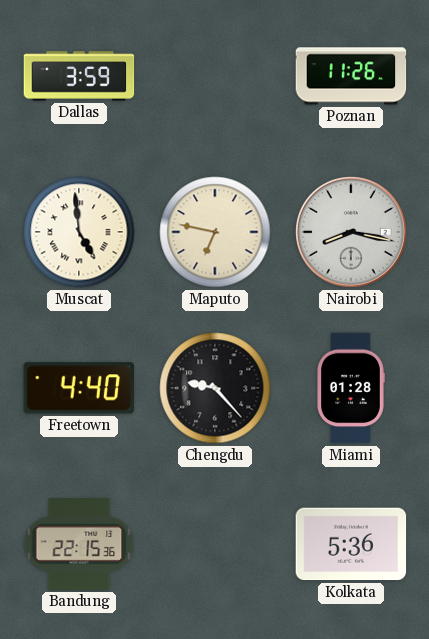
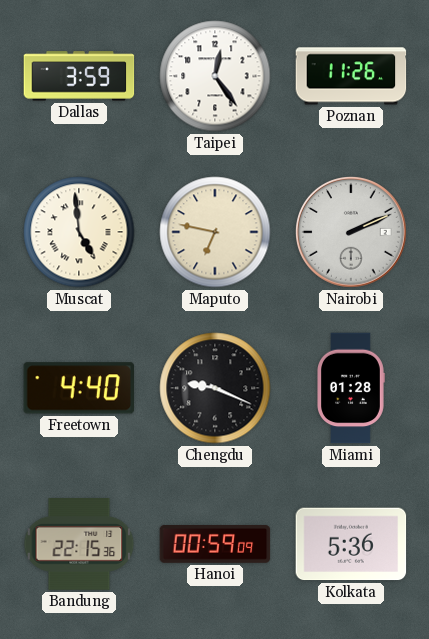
Taipei: none -> 12:24 (215, 76)
Nairobi: 8:17 -> 2:11 (352, 233)
Chengdu: 9:23 -> 9:19 (215, 388)
Hanoi: none -> 00:59 (215, 545)
